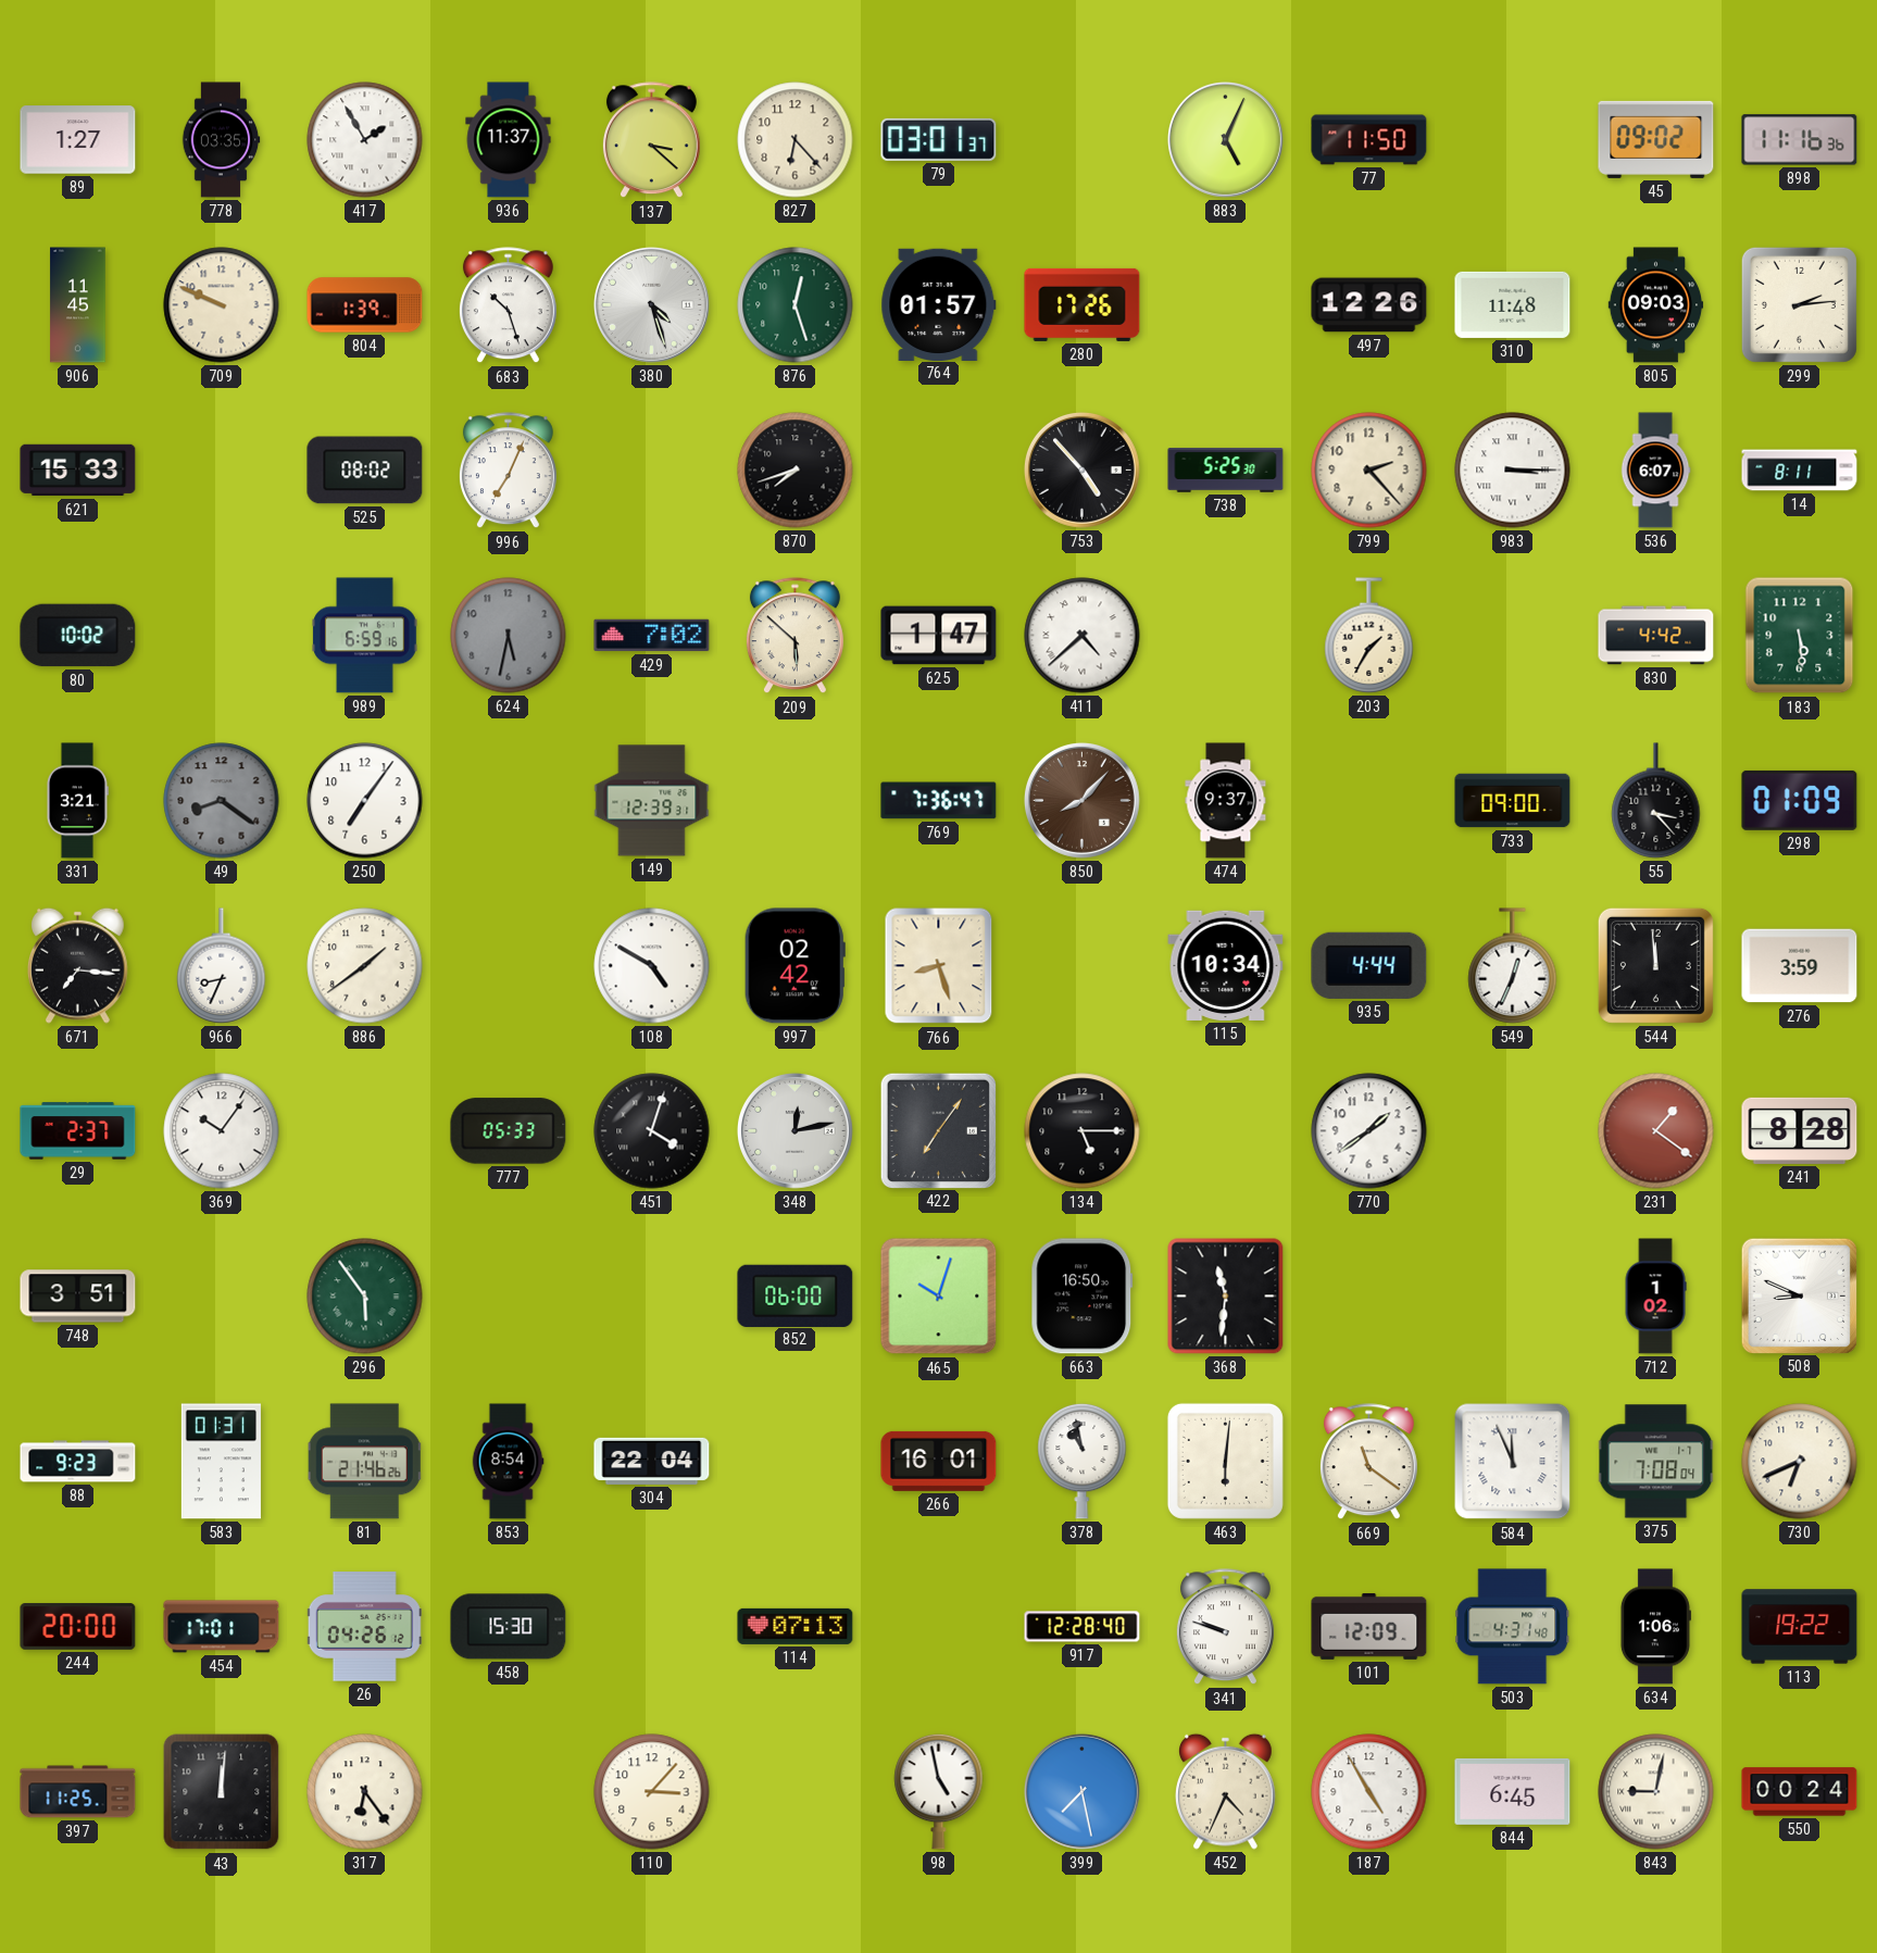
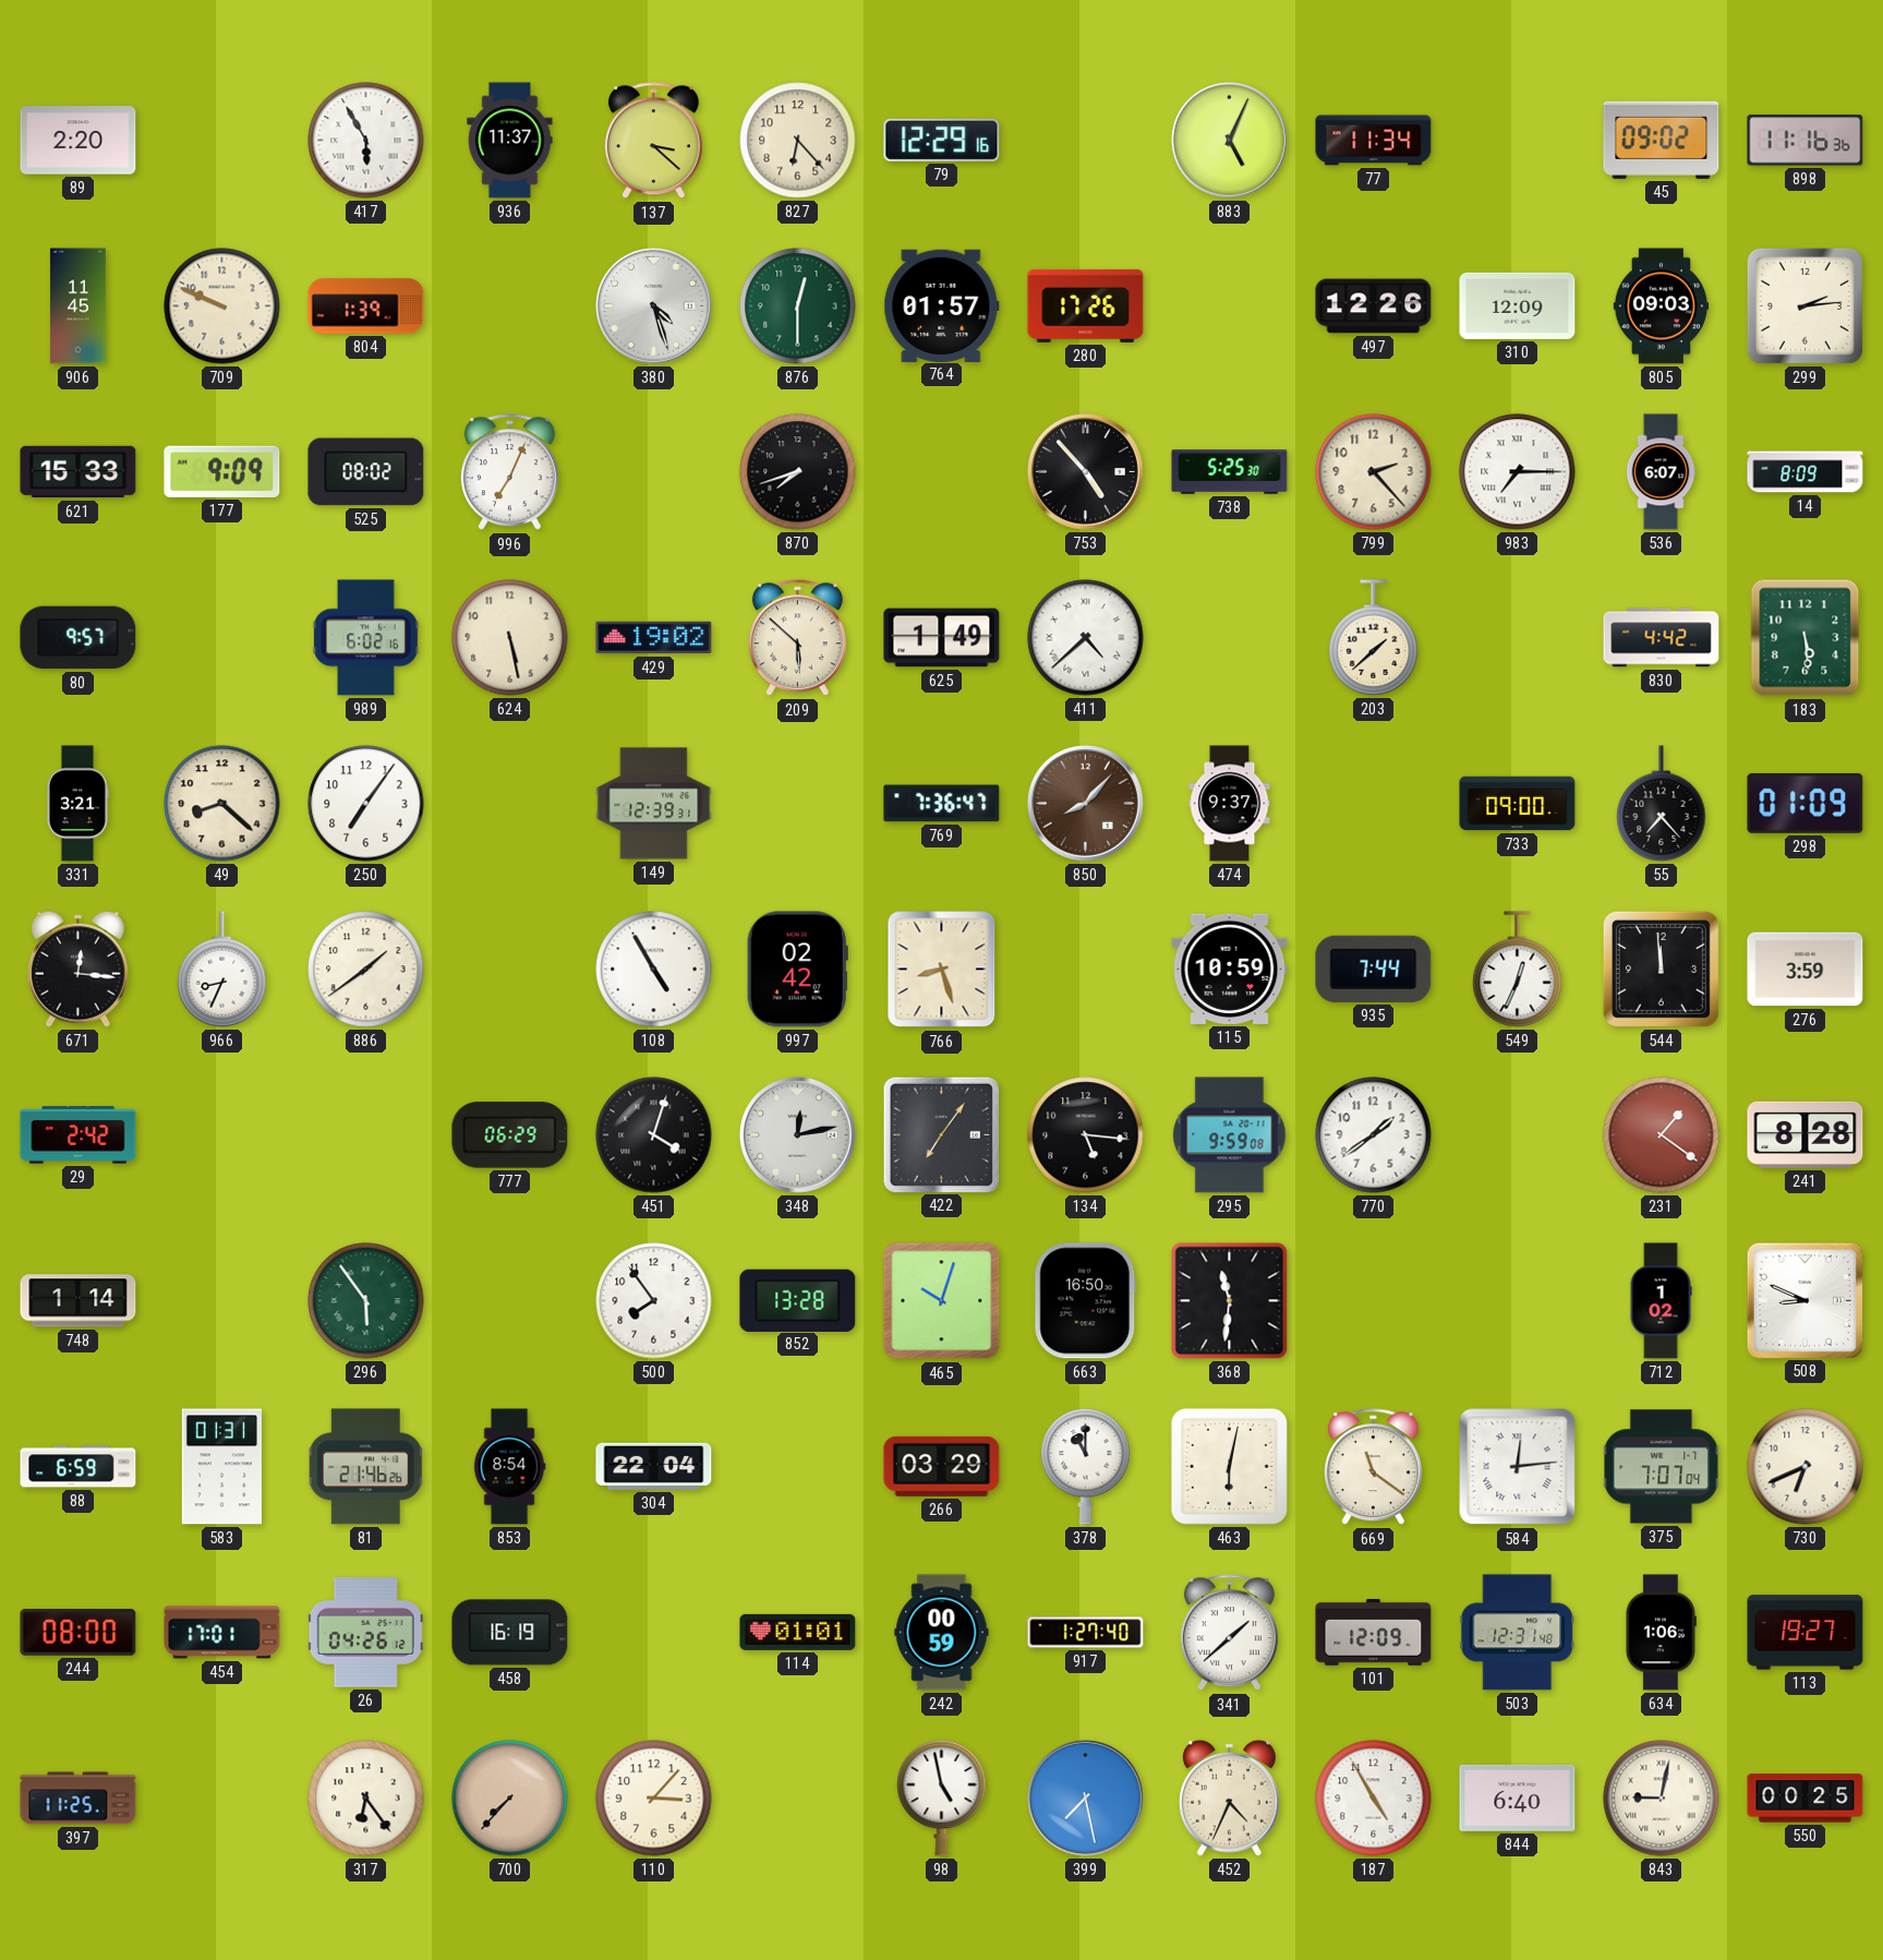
89: 1:27 -> 2:20 (79, 141)
778: 03:35 -> none (221, 140)
417: 1:55 -> 5:55 (366, 141)
79: 03:01 -> 12:29 (942, 140)
77: 11:50 -> 11:34 (1374, 141)
683: 10:27 -> none (508, 305)
876: 12:27 -> 12:30 (798, 306)
310: 11:48 -> 12:09 (1518, 305)
177: none -> 9:09 (222, 471)
983: 3:15 -> 7:15 (1518, 472)
14: 8:11 -> 8:09 (1806, 472)
80: 10:02 -> 9:57 (79, 638)
989: 6:59 -> 6:02 (366, 638)
624: 5:32 -> 5:28 (510, 638)
624 dial: grey -> cream (510, 638)
429: 7:02 -> 19:02 (654, 638)
625: 1:47 -> 1:49 (942, 638)
203: 1:35 -> 1:38 (1374, 638)
49: 8:21 -> 8:22 (222, 804)
49 dial: grey -> cream (222, 804)
55: 3:23 -> 7:23 (1662, 804)
671: 7:16 -> 12:16 (79, 969)
108: 4:50 -> 4:55 (654, 970)
115: 10:34 -> 10:59 (1230, 969)
935: 4:44 -> 7:44 (1374, 969)
29: 2:37 -> 2:42 (79, 1135)
369: 10:06 -> none (222, 1131)
777: 05:33 -> 06:29 (510, 1135)
134: 5:15 -> 5:16 (1086, 1135)
295: none -> 9:59 (1230, 1135)
748: 3:51 -> 1:14 (79, 1301)
500: none -> 7:54 (654, 1301)
852: 06:00 -> 13:28 (798, 1300)
88: 9:23 -> 6:59 (79, 1467)
266: 16:01 -> 03:29 (942, 1466)
378: 10:58 -> 11:00 (1086, 1466)
463: 6:01 -> 6:02 (1229, 1466)
584: 11:56 -> 12:14 (1518, 1467)
375: 7:08 -> 7:07 (1662, 1467)
244: 20:00 -> 08:00 (79, 1633)
458: 15:30 -> 16:19 (510, 1633)
114: 07:13 -> 01:01 (798, 1632)
242: none -> 00:59 (942, 1633)
917: 12:28 -> 1:27 (1086, 1633)
341: 9:48 -> 1:38 (1229, 1633)
503: 4:31 -> 12:31 (1518, 1633)
113: 19:22 -> 19:27 (1806, 1633)
43: 12:01 -> none (222, 1792)
700: none -> 7:37 (510, 1799)
844: 6:45 -> 6:40 (1518, 1797)
550: 00:24 -> 00:25 (1806, 1799)
